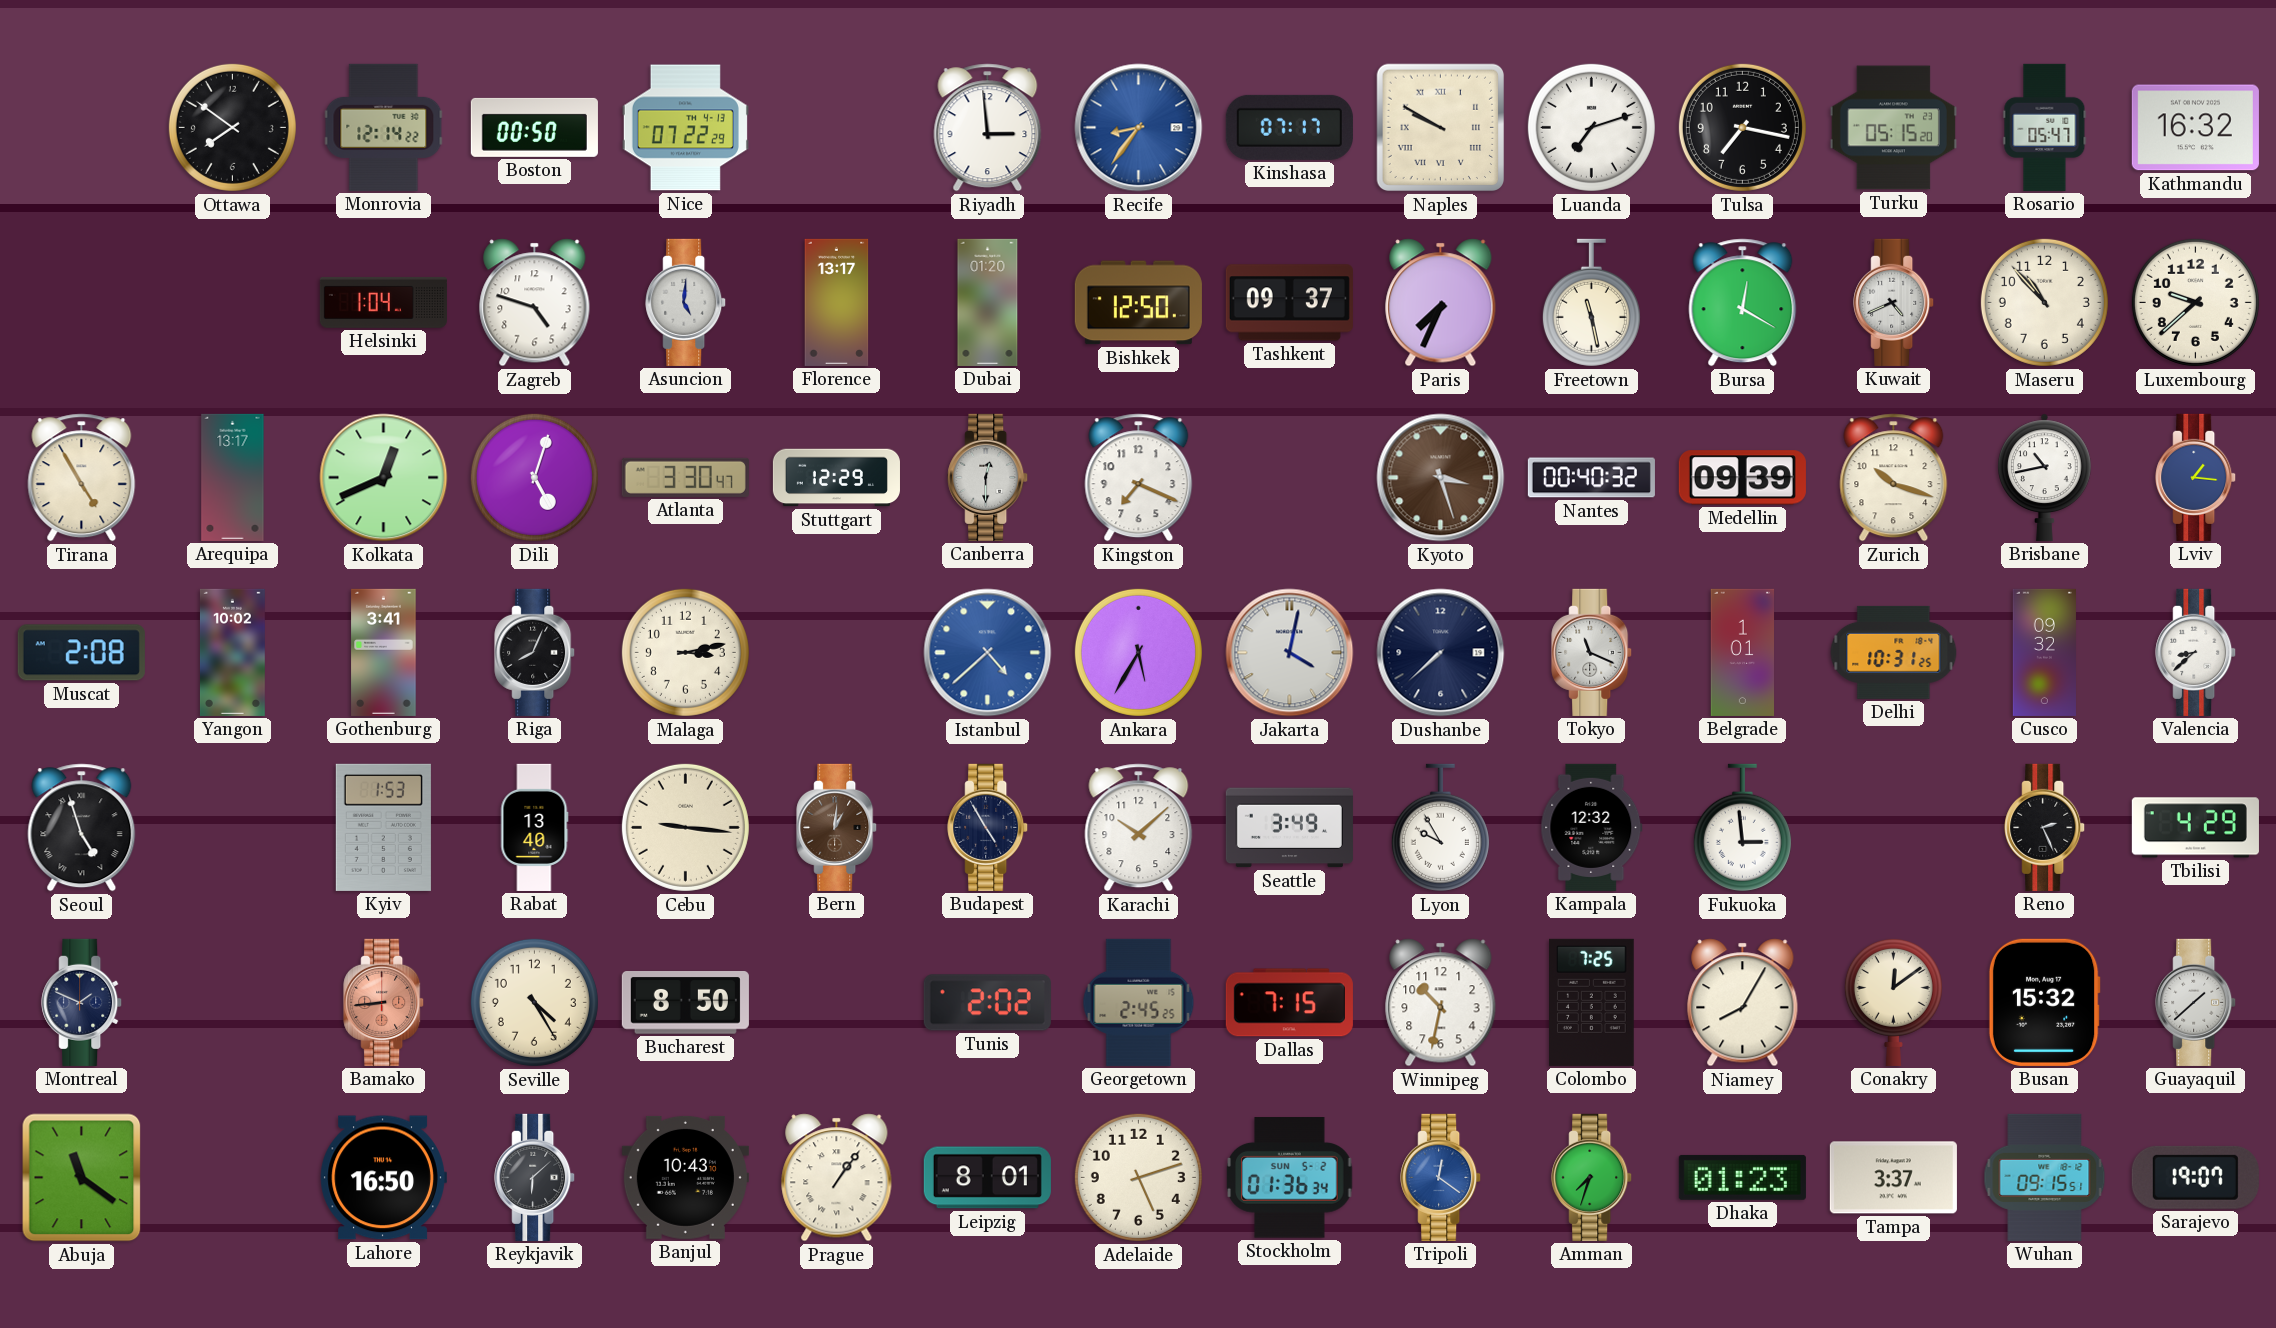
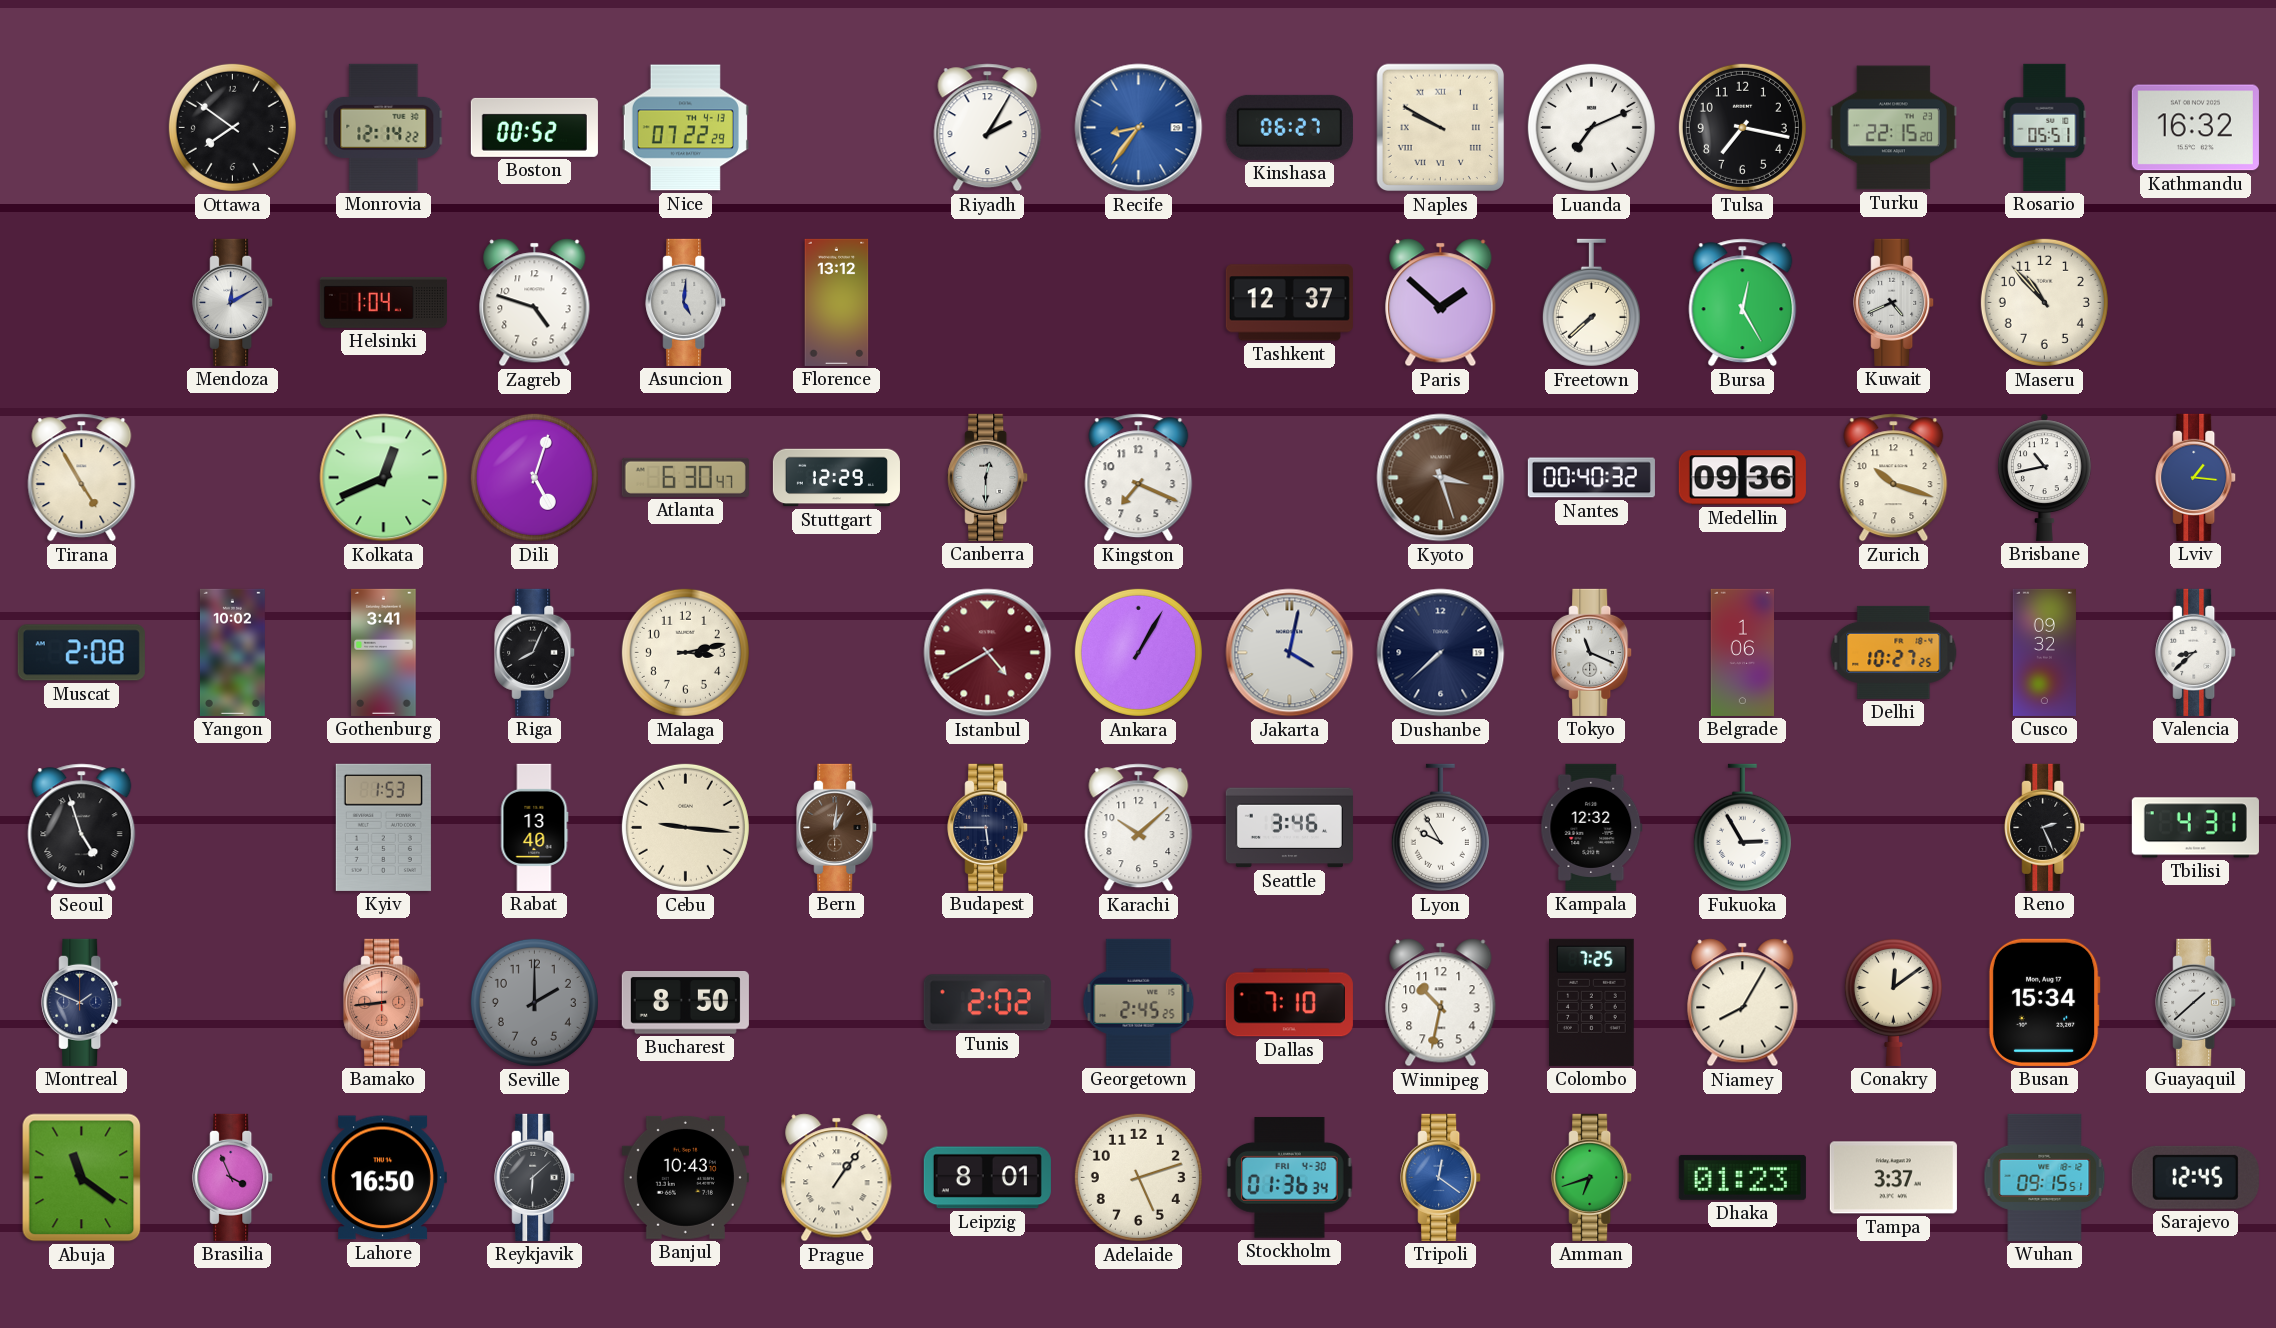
Boston: 00:50 -> 00:52 (534, 127)
Riyadh: 2:59 -> 2:05 (988, 128)
Kinshasa: 07:17 -> 06:27 (1289, 127)
Luanda: 7:12 -> 7:11 (1591, 127)
Turku: 05:15 -> 22:15 (1893, 128)
Rosario: 05:47 -> 05:51 (2045, 127)
Mendoza: none -> 12:10 (233, 302)
Florence: 13:17 -> 13:12 (837, 302)
Dubai: 01:20 -> none (988, 302)
Bishkek: 12:50 -> none (1138, 303)
Tashkent: 09:37 -> 12:37 (1289, 303)
Paris: 7:34 -> 1:52 (1441, 303)
Freetown: 11:28 -> 7:38 (1591, 303)
Bursa: 12:20 -> 12:25 (1743, 303)
Luxembourg: 9:38 -> none (2195, 302)
Arequipa: 13:17 -> none (233, 477)
Atlanta: 3:30 -> 6:30 (685, 477)
Medellin: 09:39 -> 09:36 (1742, 478)
Istanbul: 4:38 -> 4:40 (988, 653)
Istanbul dial: blue -> burgundy (988, 653)
Ankara: 5:35 -> 1:05 (1138, 652)
Belgrade: 1:01 -> 1:06 (1743, 652)
Delhi: 10:31 -> 10:27 (1894, 652)
Budapest: 4:55 -> 5:45 (988, 827)
Seattle: 3:49 -> 3:46 (1289, 828)
Fukuoka: 2:59 -> 2:55 (1742, 828)
Tbilisi: 4:29 -> 4:31 (2195, 828)
Seville: 4:25 -> 2:00 (534, 1002)
Seville dial: cream -> grey (534, 1002)
Dallas: 7:15 -> 7:10 (1289, 1003)
Busan: 15:32 -> 15:34 (2044, 1002)
Brasilia: none -> 3:56 (233, 1177)
Stockholm date: SUN 5-2 -> FRI 4-30 (1290, 1178)
Amman: 7:33 -> 6:42 (1592, 1177)
Sarajevo: 19:07 -> 12:45 (2195, 1177)
